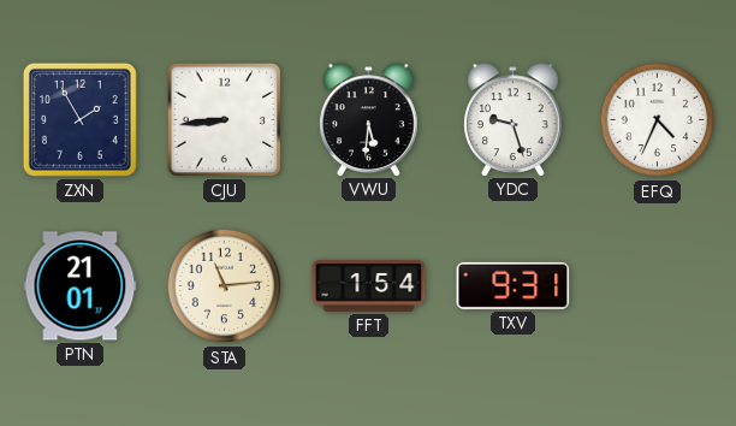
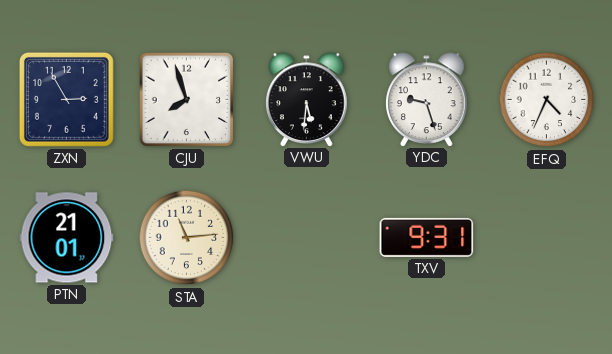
ZXN: 1:55 -> 2:55 (66, 99)
CJU: 8:44 -> 7:57 (187, 100)
FFT: 1:54 -> none (369, 285)
